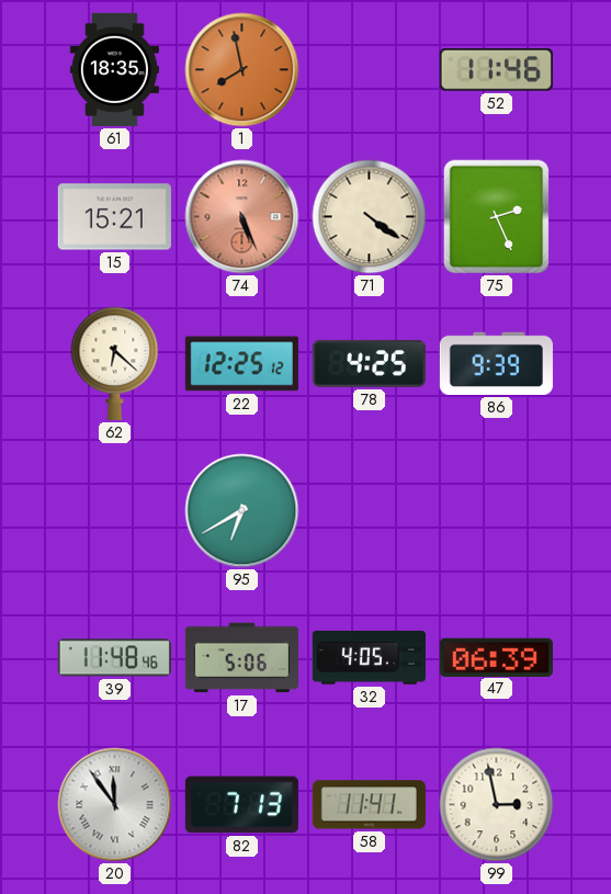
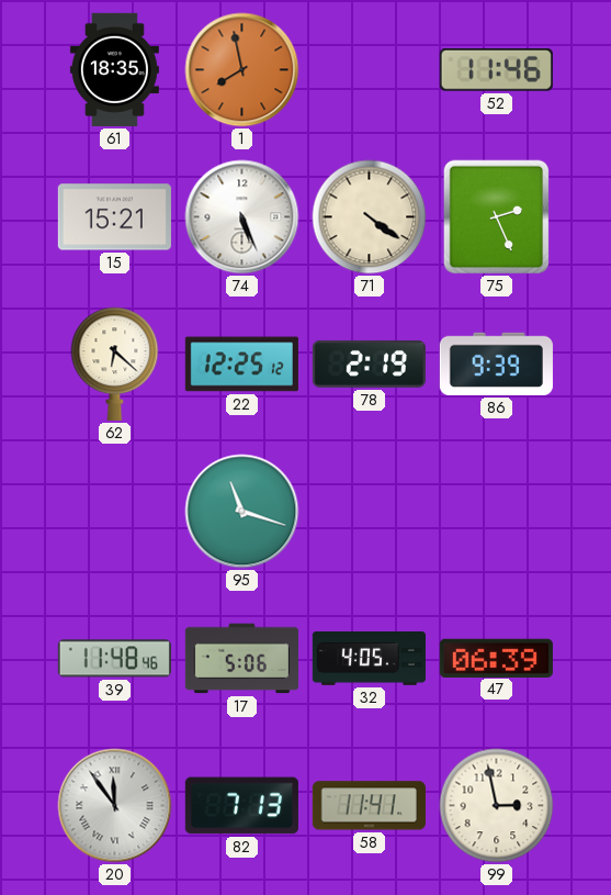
74 dial: salmon -> white (242, 217)
78: 4:25 -> 2:19 (369, 363)
95: 6:40 -> 11:18 (242, 512)
